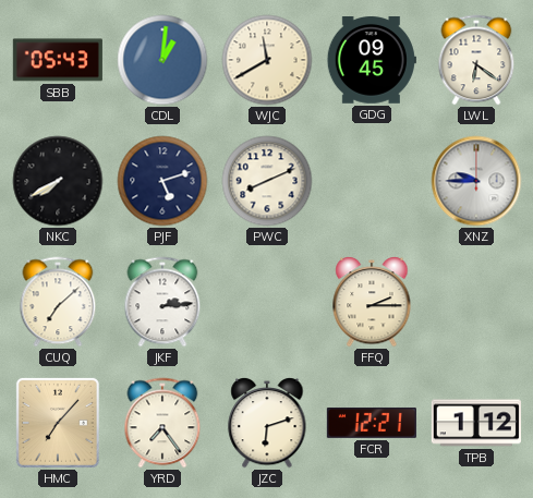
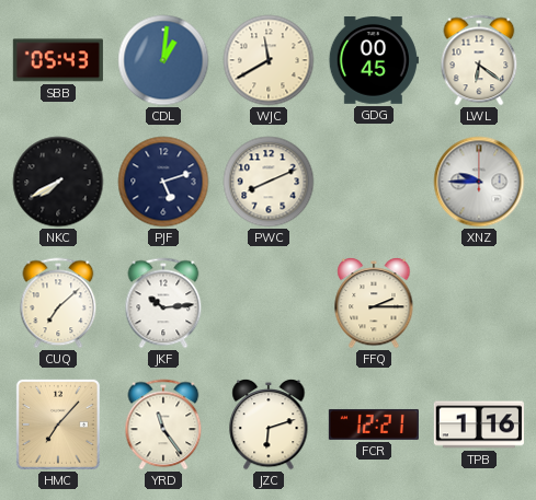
GDG: 09:45 -> 00:45 (374, 61)
JKF: 2:14 -> 10:14 (163, 303)
YRD: 7:24 -> 11:24 (163, 425)
TPB: 1:12 -> 1:16 (479, 425)
